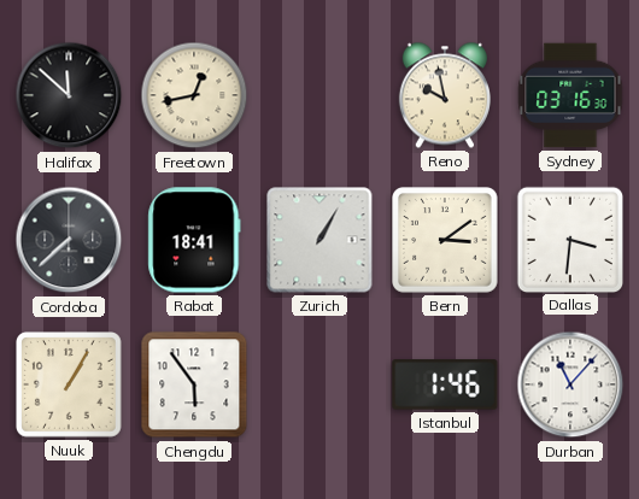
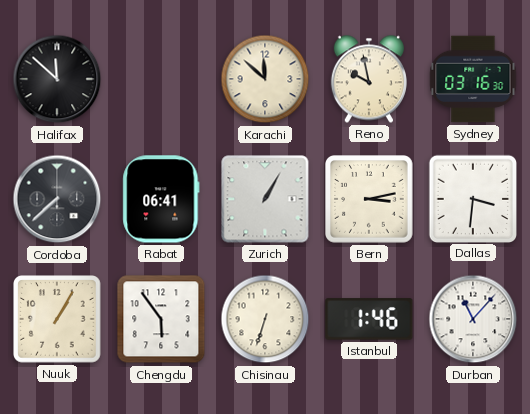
Freetown: 12:43 -> none (194, 95)
Karachi: none -> 11:52 (265, 79)
Rabat: 18:41 -> 06:41 (161, 199)
Bern: 3:09 -> 3:13 (370, 200)
Chisinau: none -> 6:33 (265, 319)
